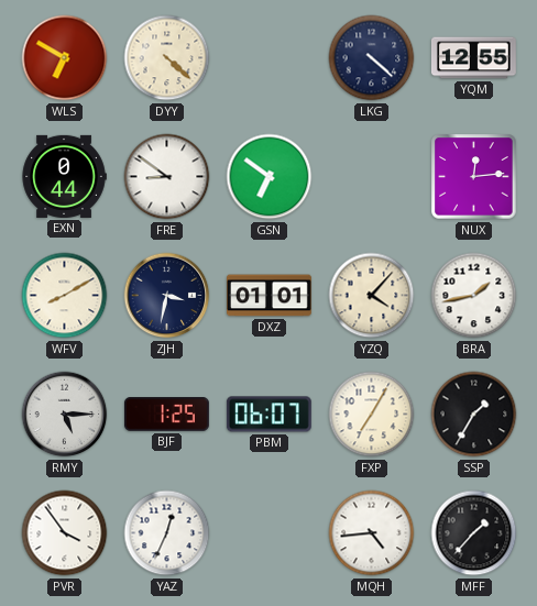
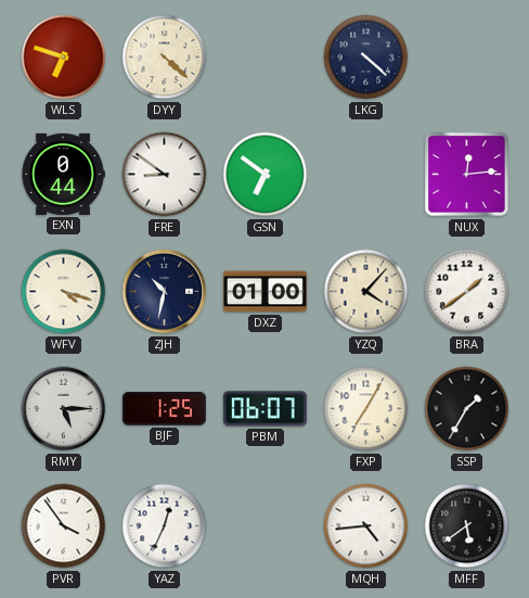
WLS: 6:50 -> 6:48 (64, 58)
YQM: 12:55 -> none (473, 58)
WFV: 8:10 -> 4:18 (64, 292)
ZJH: 3:32 -> 10:32 (165, 292)
DXZ: 01:01 -> 01:00 (266, 292)
BRA: 1:43 -> 1:39 (467, 292)
MFF: 1:37 -> 5:39 (467, 526)
